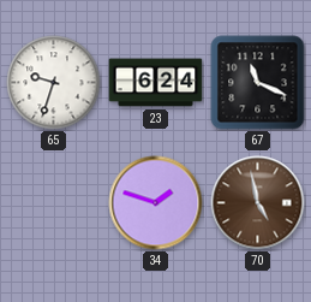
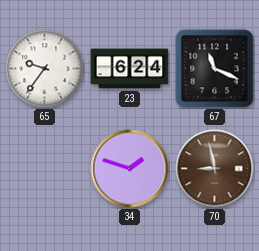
65: 9:33 -> 9:36 (45, 69)
70: 4:58 -> 8:58 (215, 169)
